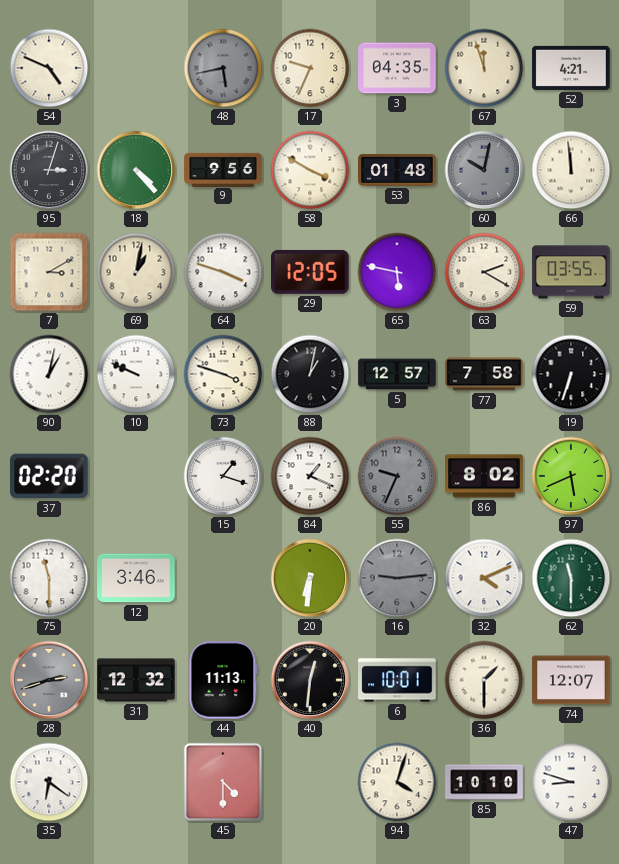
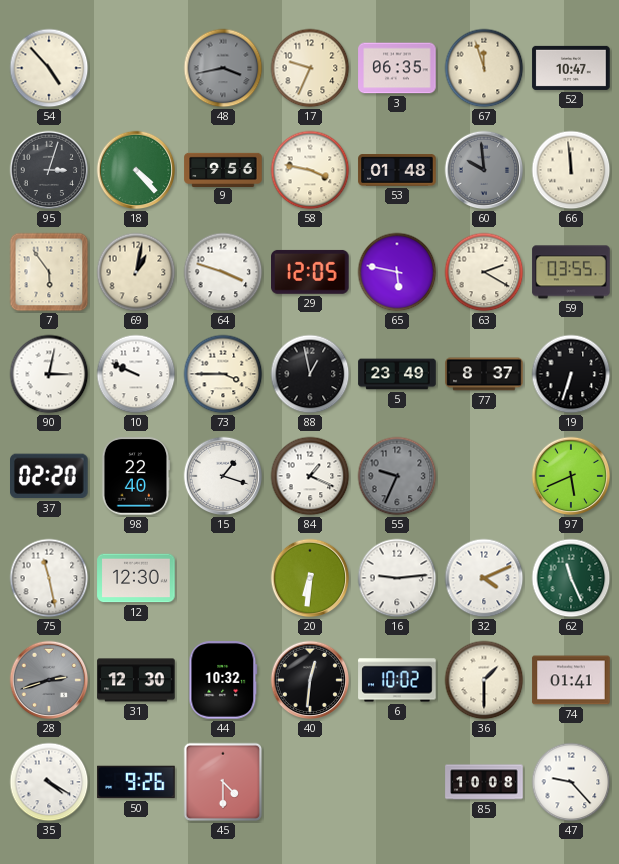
54: 4:49 -> 4:53 (49, 68)
48: 5:43 -> 3:43 (223, 68)
3: 04:35 -> 06:35 (397, 68)
52: 4:21 -> 10:47 (571, 68)
58: 3:50 -> 3:47 (310, 170)
60: 10:02 -> 9:59 (484, 170)
7: 3:10 -> 5:54 (49, 272)
90: 1:02 -> 3:02 (49, 374)
73: 3:48 -> 3:45 (223, 374)
88: 1:02 -> 12:58 (310, 374)
5: 12:57 -> 23:49 (397, 374)
77: 7:58 -> 8:37 (484, 374)
98: none -> 22:40 (136, 476)
86: 8:02 -> none (484, 476)
75: 11:30 -> 11:28 (49, 578)
12: 3:46 -> 12:30 (136, 578)
16 dial: grey -> white (397, 578)
62: 11:30 -> 11:26 (571, 578)
31: 12:32 -> 12:30 (136, 680)
44: 11:13 -> 10:32 (223, 680)
6: 10:01 -> 10:02 (397, 680)
74: 12:07 -> 01:41 (571, 680)
35: 6:21 -> 4:20 (49, 782)
50: none -> 9:26 (136, 782)
94: 4:03 -> none (397, 782)
85: 10:10 -> 10:08 (484, 782)
47: 8:48 -> 9:23 (571, 782)
